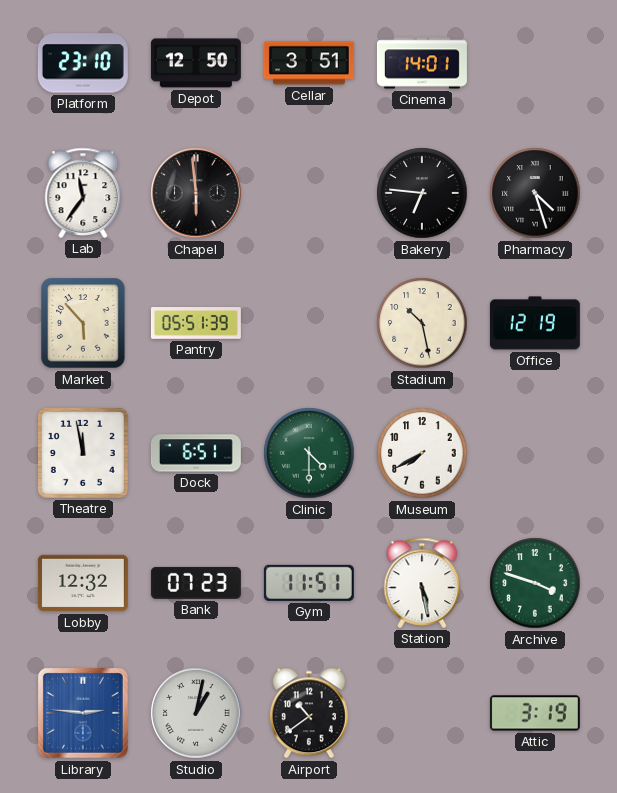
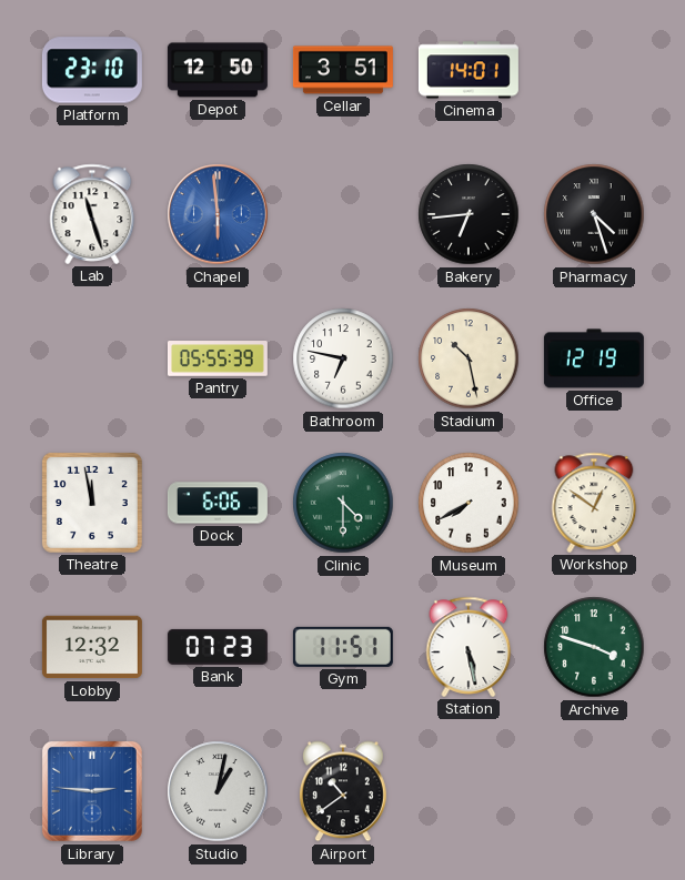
Lab: 11:36 -> 11:27 (92, 214)
Chapel dial: black -> blue (218, 214)
Bakery: 6:46 -> 6:44 (469, 214)
Market: 5:53 -> none (83, 323)
Pantry: 05:51 -> 05:55 (218, 358)
Bathroom: none -> 6:47 (343, 358)
Dock: 6:51 -> 6:06 (218, 503)
Workshop: none -> 12:51 (594, 503)
Attic: 3:19 -> none (535, 713)
